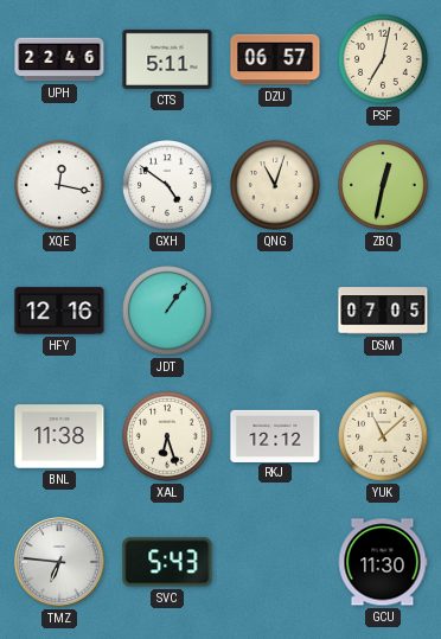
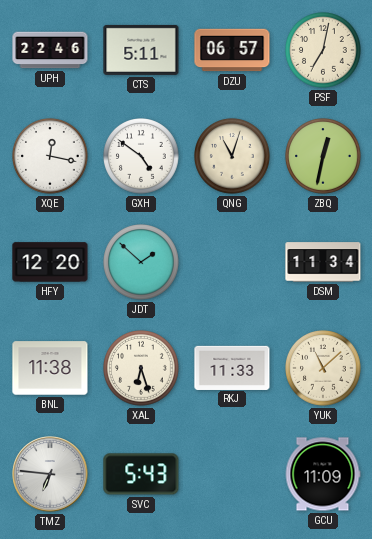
HFY: 12:16 -> 12:20 (50, 262)
JDT: 1:06 -> 1:52 (142, 263)
DSM: 07:05 -> 11:34 (323, 262)
RKJ: 12:12 -> 11:33 (232, 367)
GCU: 11:30 -> 11:09 (323, 474)
